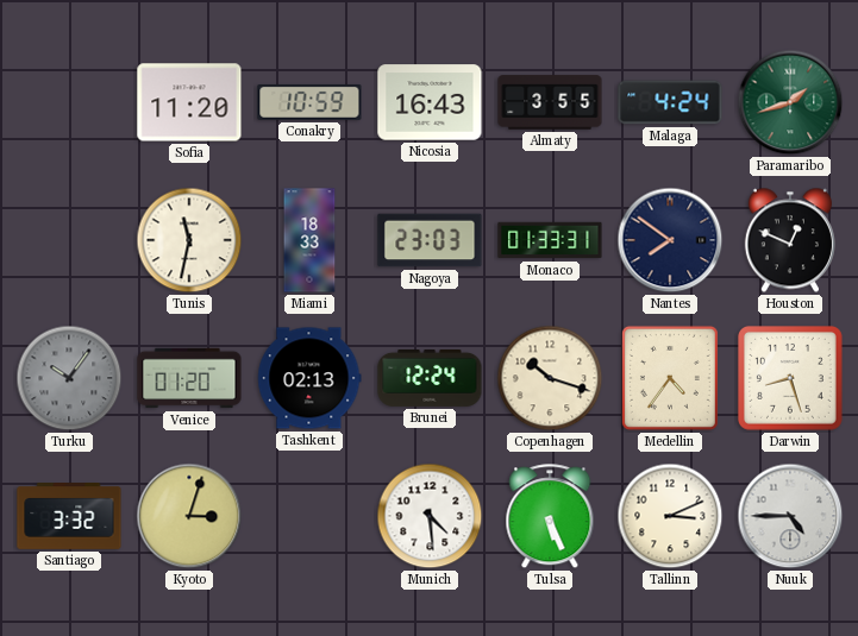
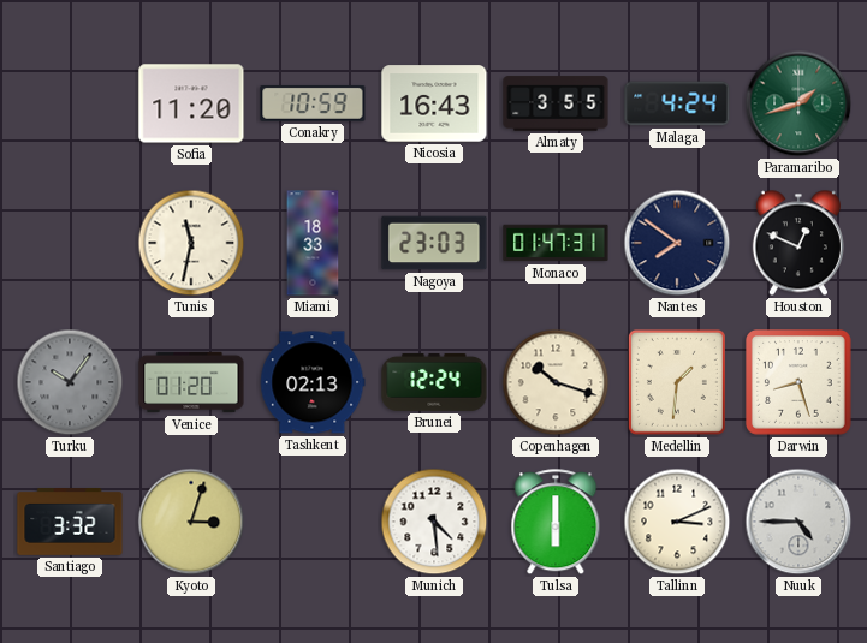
Monaco: 01:33 -> 01:47 (556, 243)
Medellin: 4:36 -> 1:31 (677, 382)
Tulsa: 5:26 -> 6:00 (556, 523)
